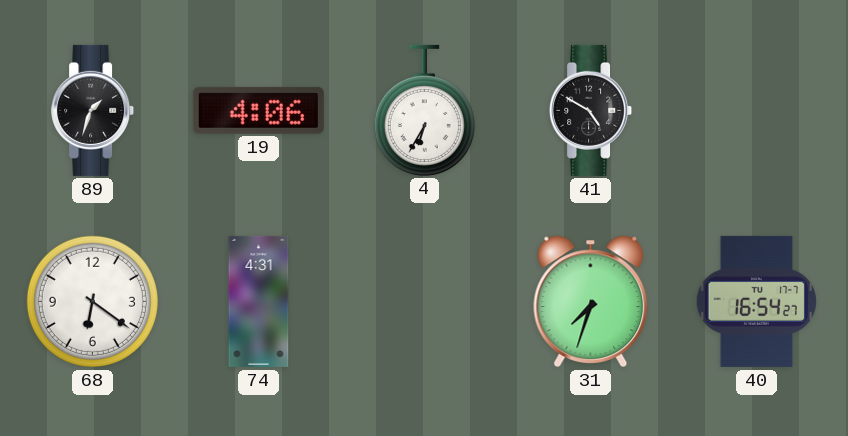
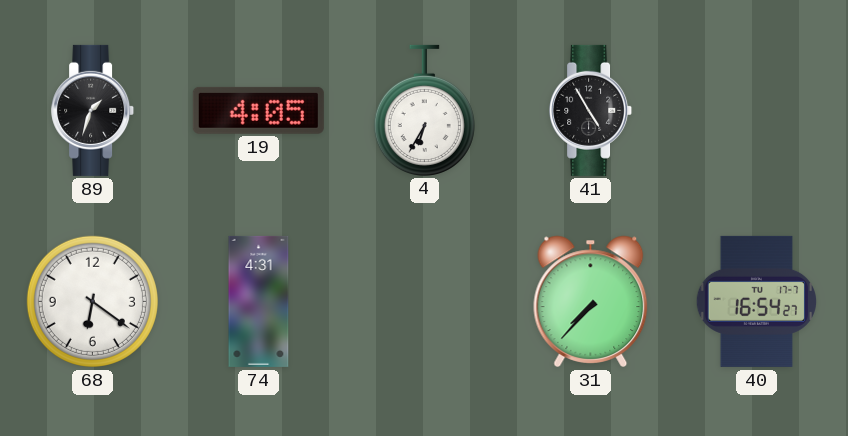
19: 4:06 -> 4:05 (258, 110)
41: 4:50 -> 4:55 (591, 110)
31: 7:33 -> 7:37 (591, 301)
